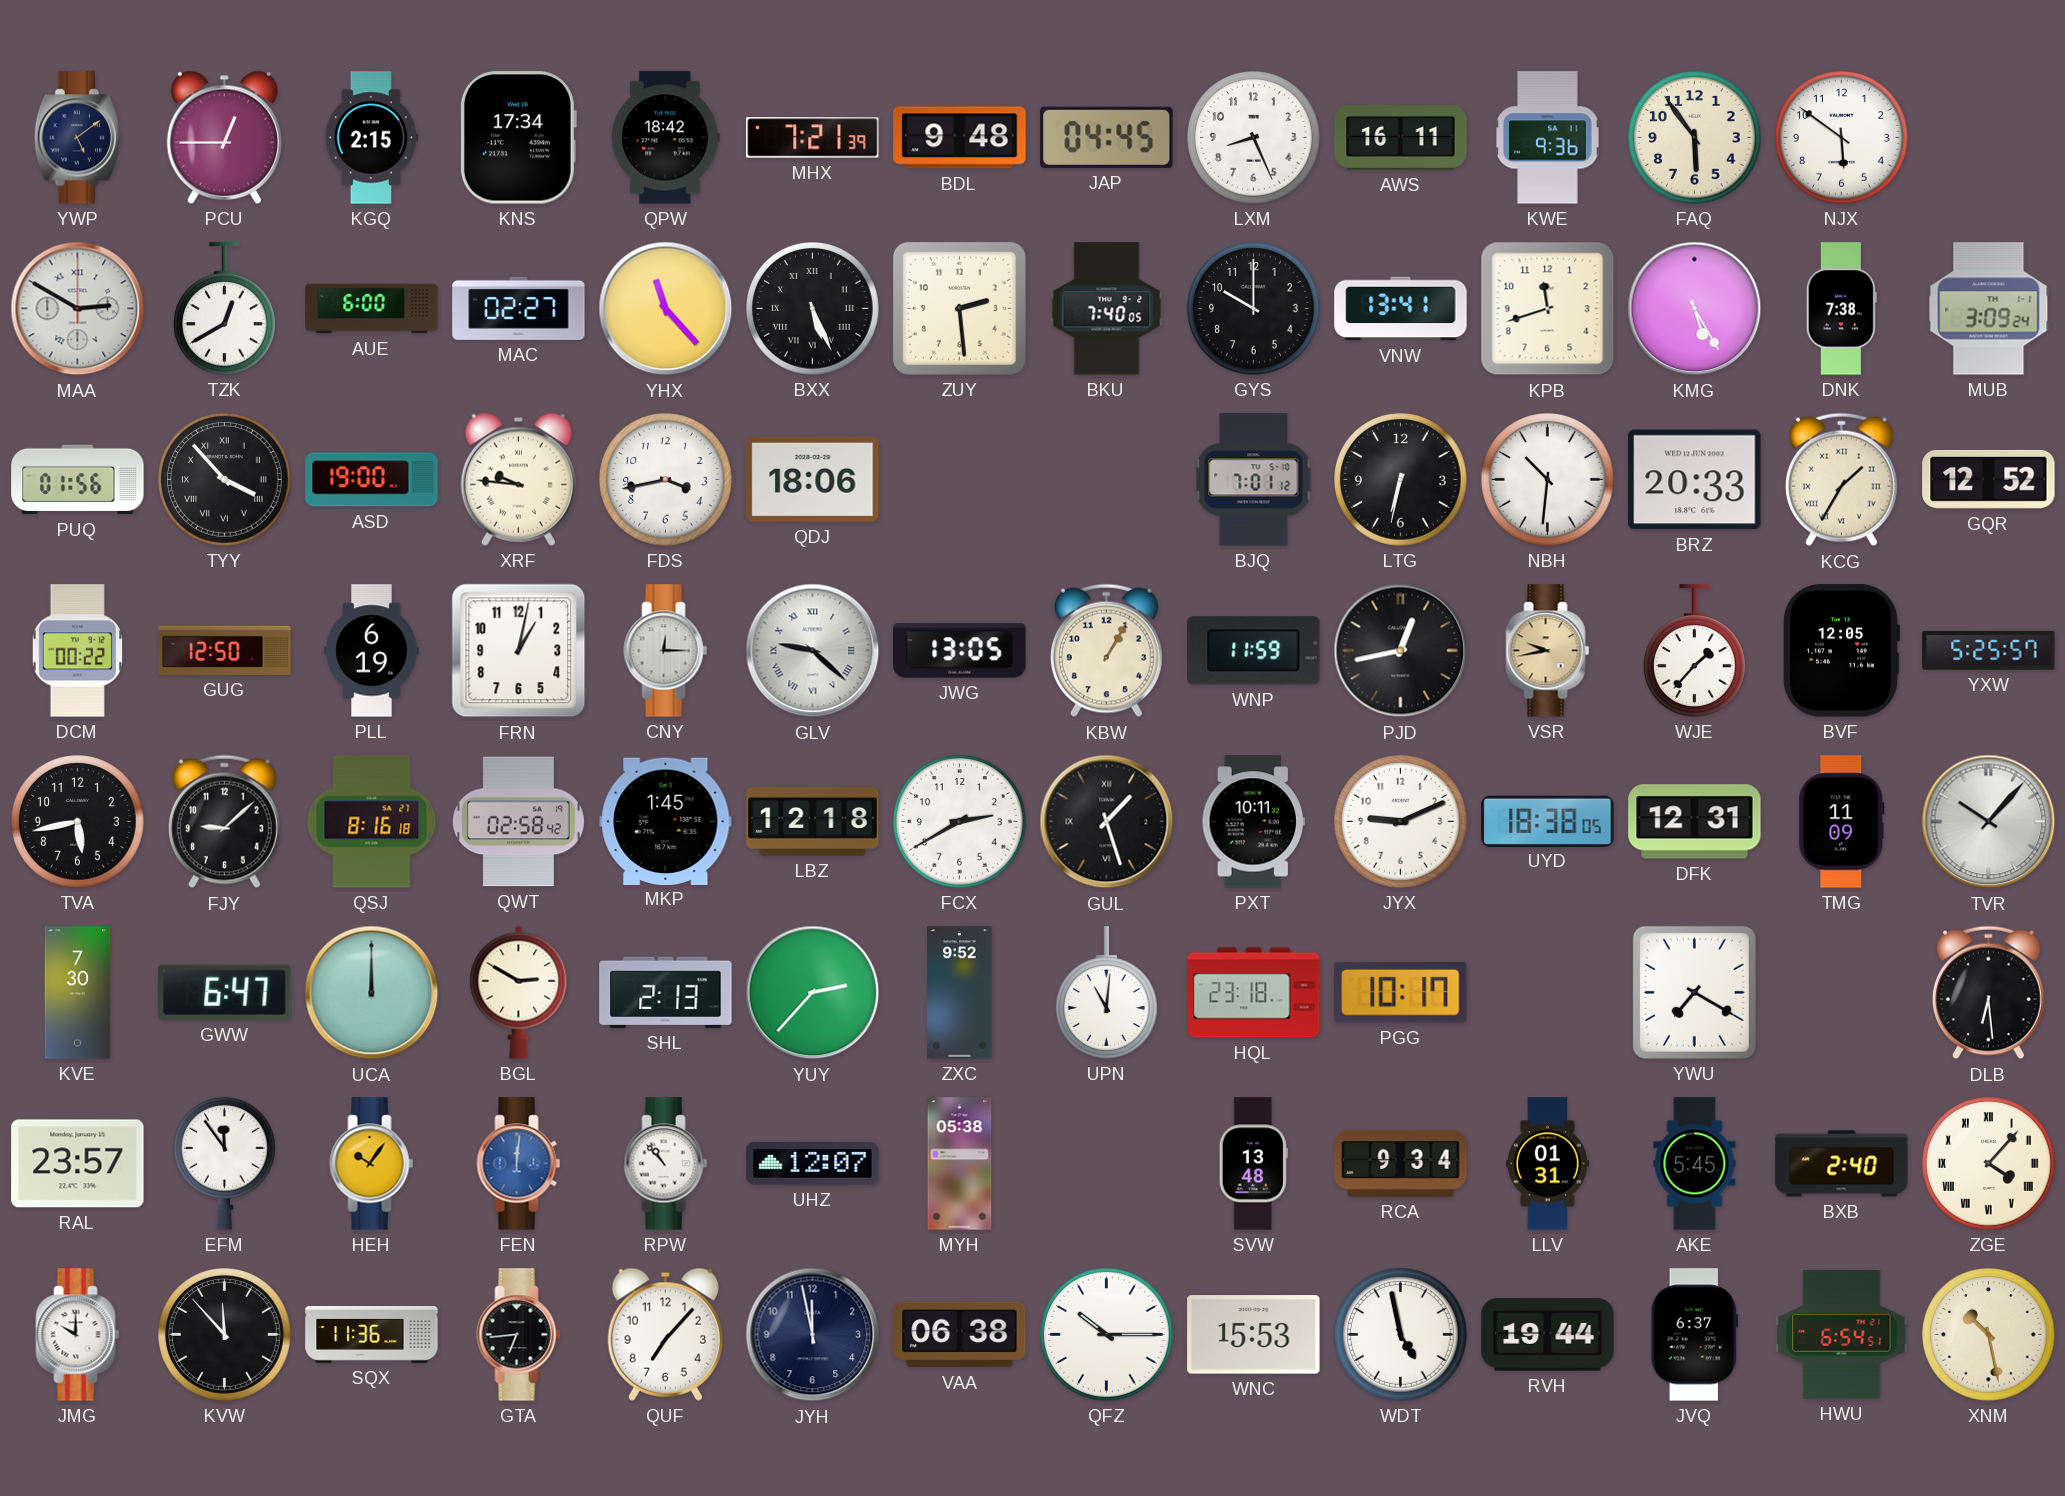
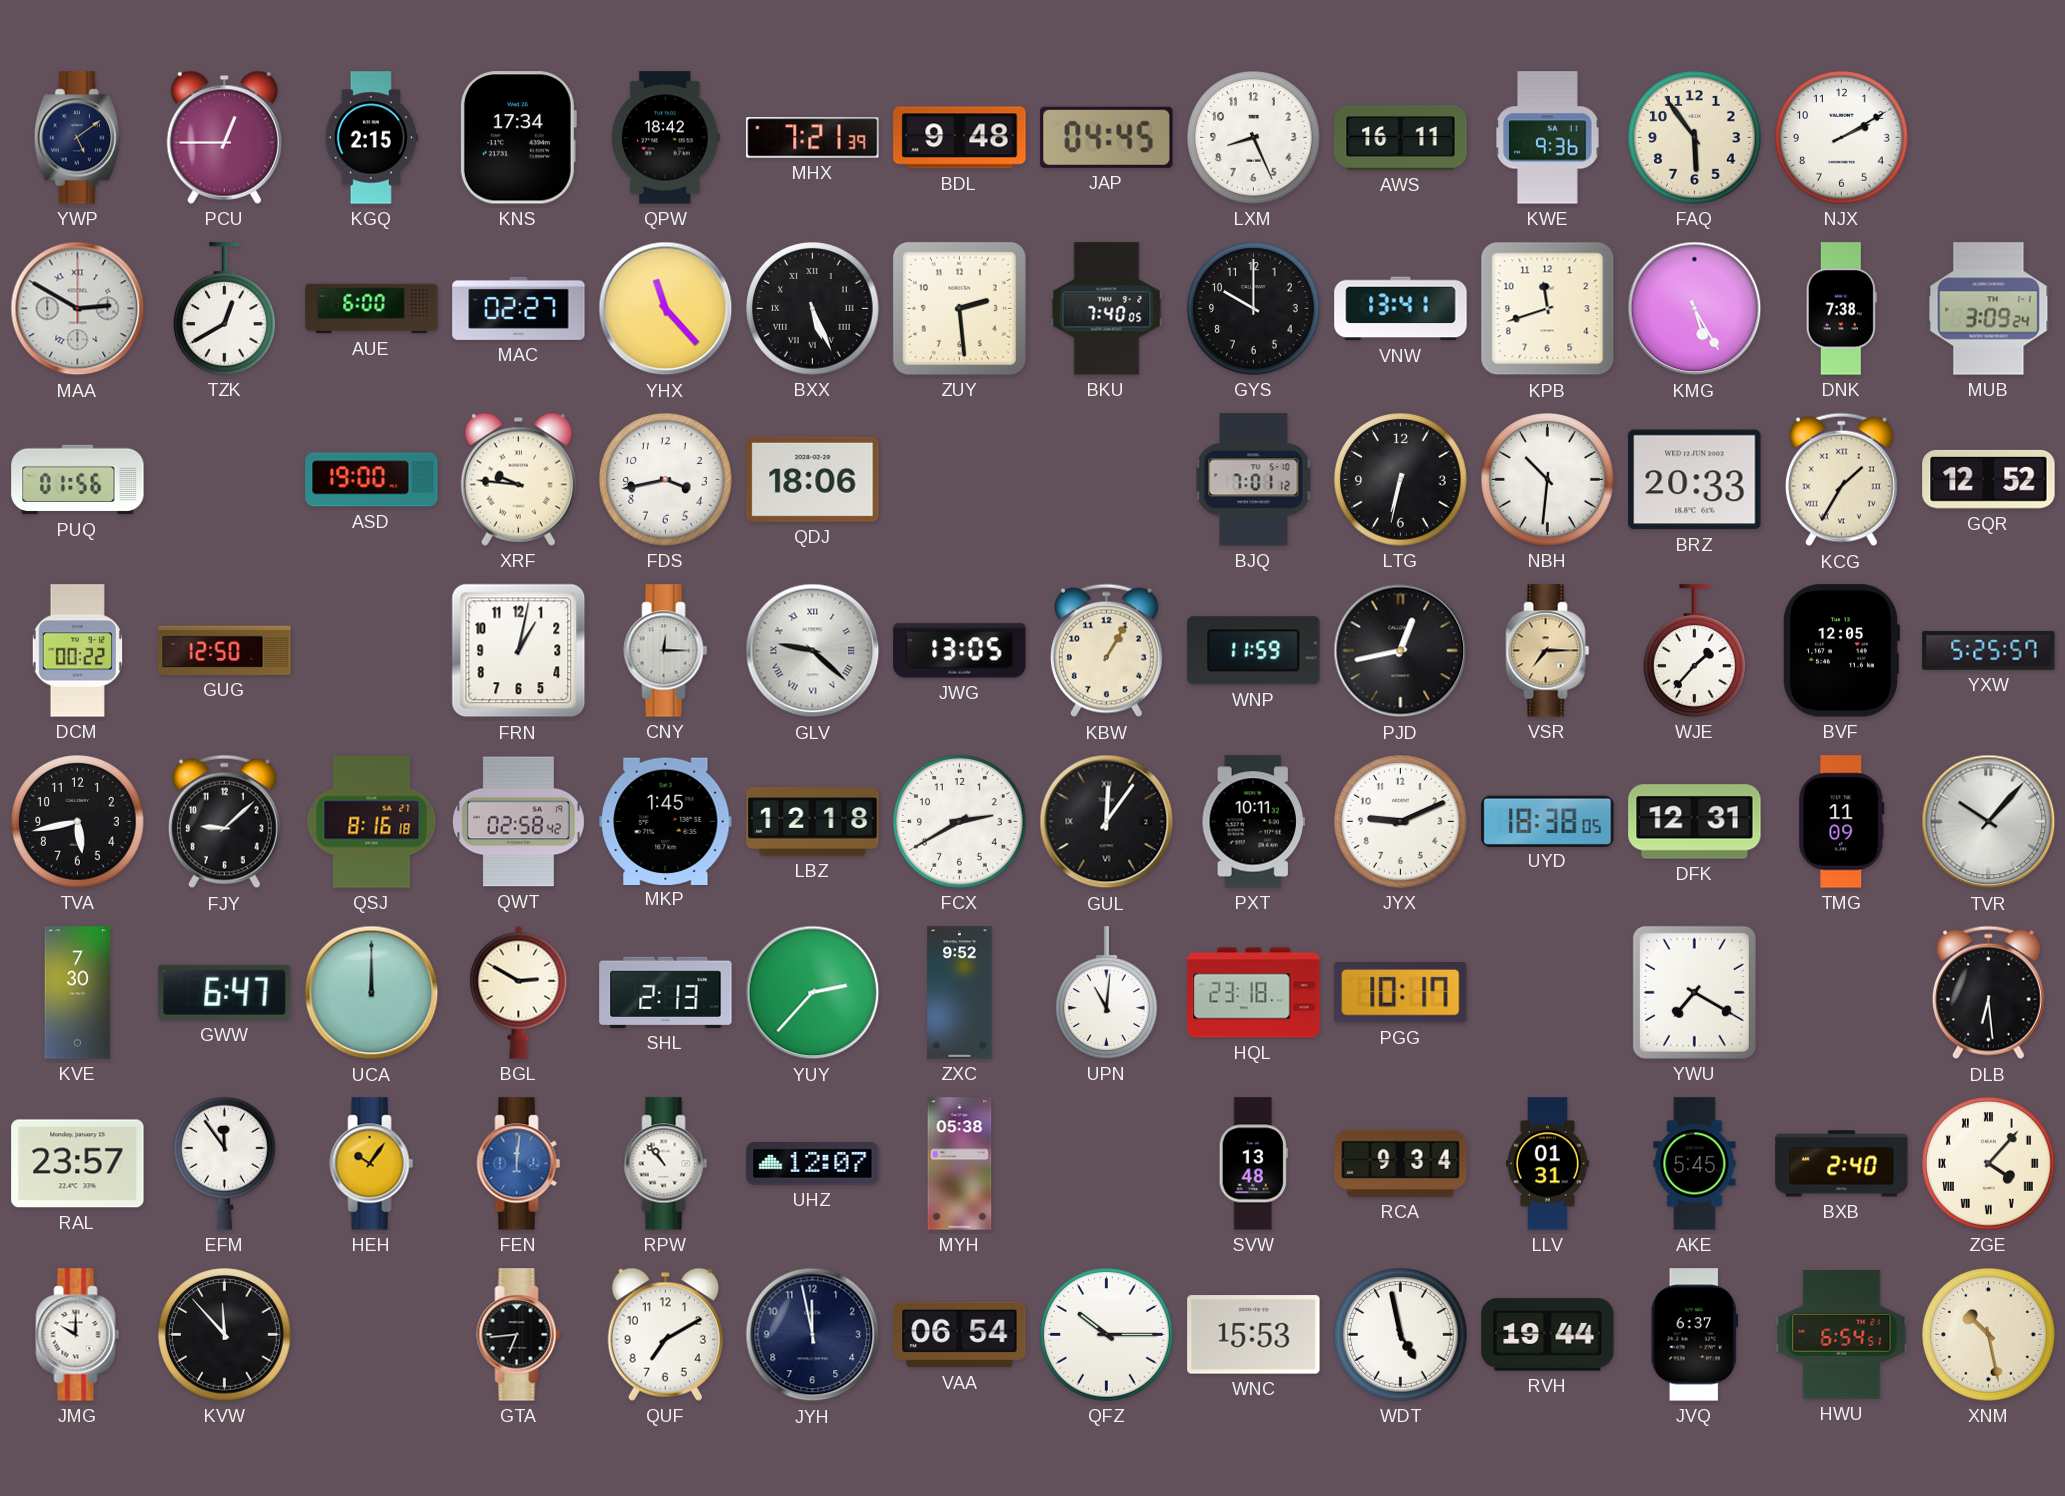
NJX: 5:51 -> 2:10 (1842, 138)
TYY: 3:53 -> none (225, 480)
PLL: 6:19 -> none (372, 651)
VSR: 9:43 -> 7:15 (1548, 651)
GUL: 1:27 -> 12:06 (1107, 822)
SQX: 11:36 -> none (372, 1335)
QUF: 7:07 -> 7:10 (665, 1334)
VAA: 06:38 -> 06:54 (960, 1335)
